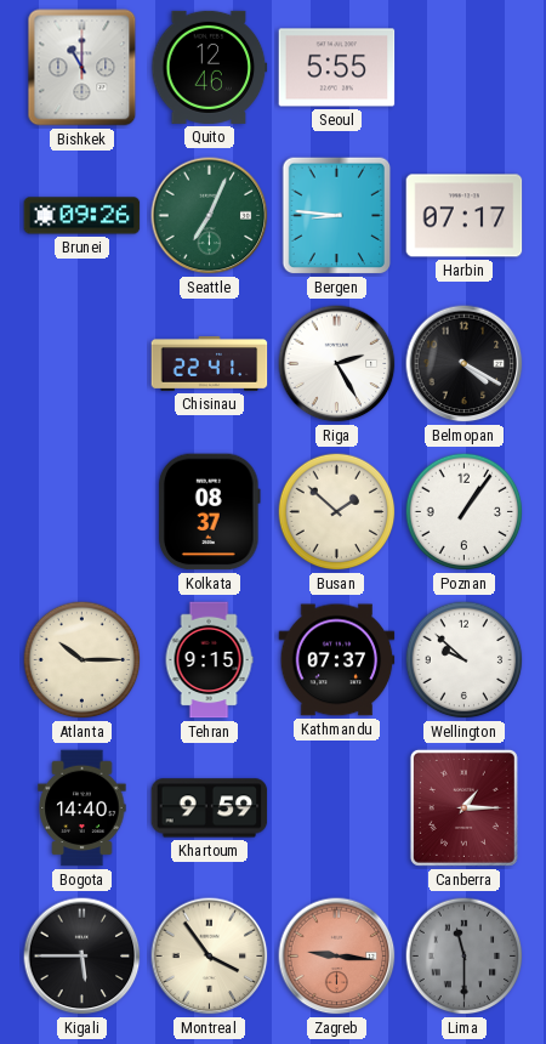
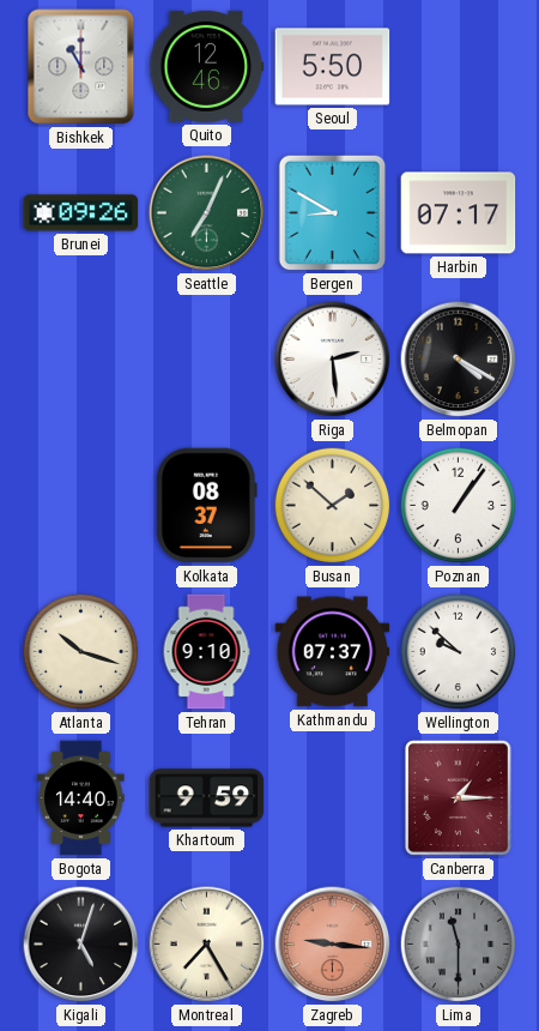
Seoul: 5:55 -> 5:50 (333, 67)
Bergen: 8:46 -> 8:50 (333, 213)
Chisinau: 22:41 -> none (210, 363)
Riga: 2:25 -> 2:29 (333, 360)
Atlanta: 10:15 -> 10:18 (81, 652)
Tehran: 9:15 -> 9:10 (206, 652)
Kigali: 5:45 -> 5:03 (81, 945)
Montreal: 3:54 -> 7:25 (207, 945)
